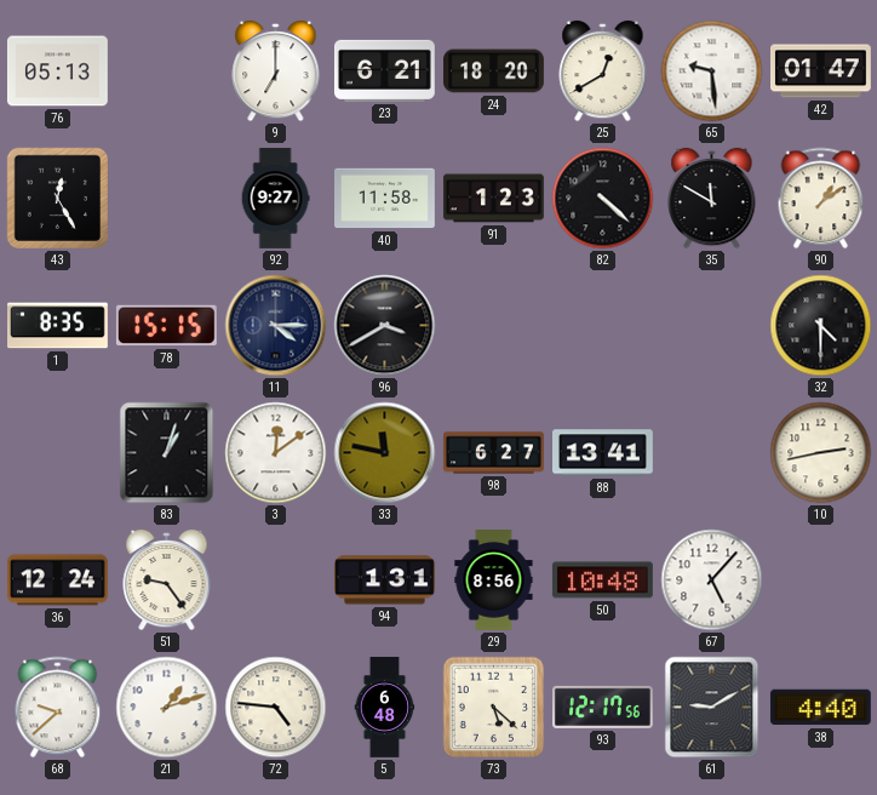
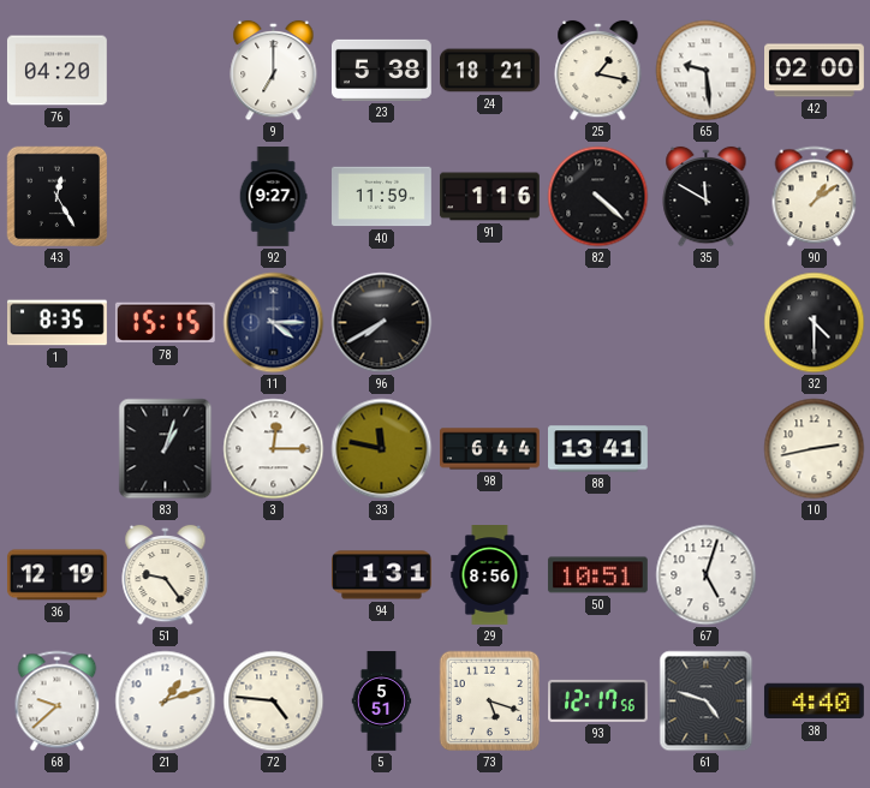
76: 05:13 -> 04:20 (58, 71)
23: 6:21 -> 5:38 (382, 70)
24: 18:20 -> 18:21 (490, 71)
25: 12:40 -> 1:17 (598, 71)
42: 01:47 -> 02:00 (815, 71)
40: 11:58 -> 11:59 (382, 197)
91: 1:23 -> 1:16 (489, 197)
96: 3:40 -> 7:40 (382, 323)
3: 12:09 -> 12:15 (274, 449)
98: 6:27 -> 6:44 (490, 449)
36: 12:24 -> 12:19 (56, 575)
50: 10:48 -> 10:51 (597, 575)
67: 5:07 -> 5:03 (707, 575)
5: 6:48 -> 5:51 (382, 702)
73: 5:22 -> 5:18 (490, 702)
61: 9:10 -> 4:48 (707, 702)
